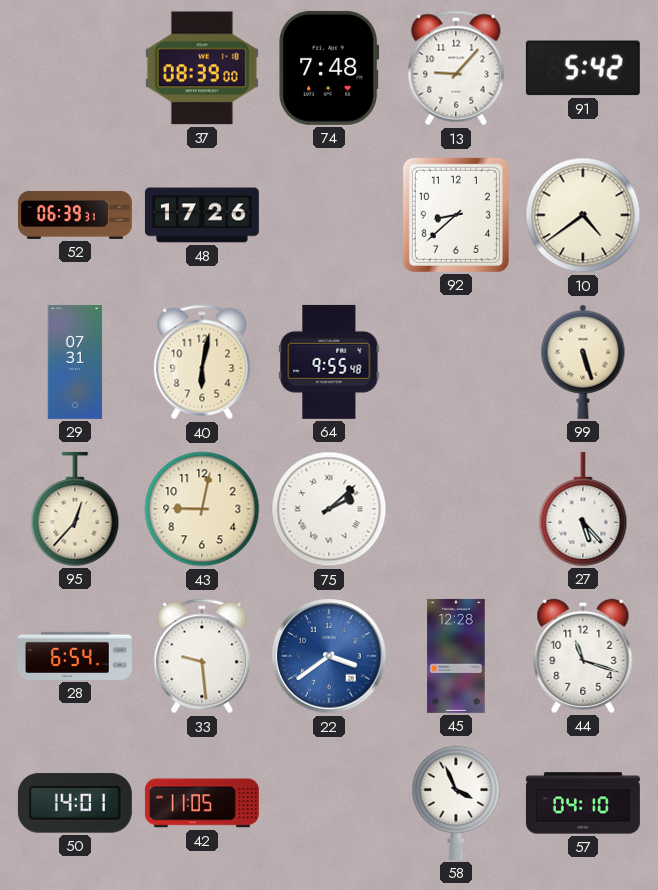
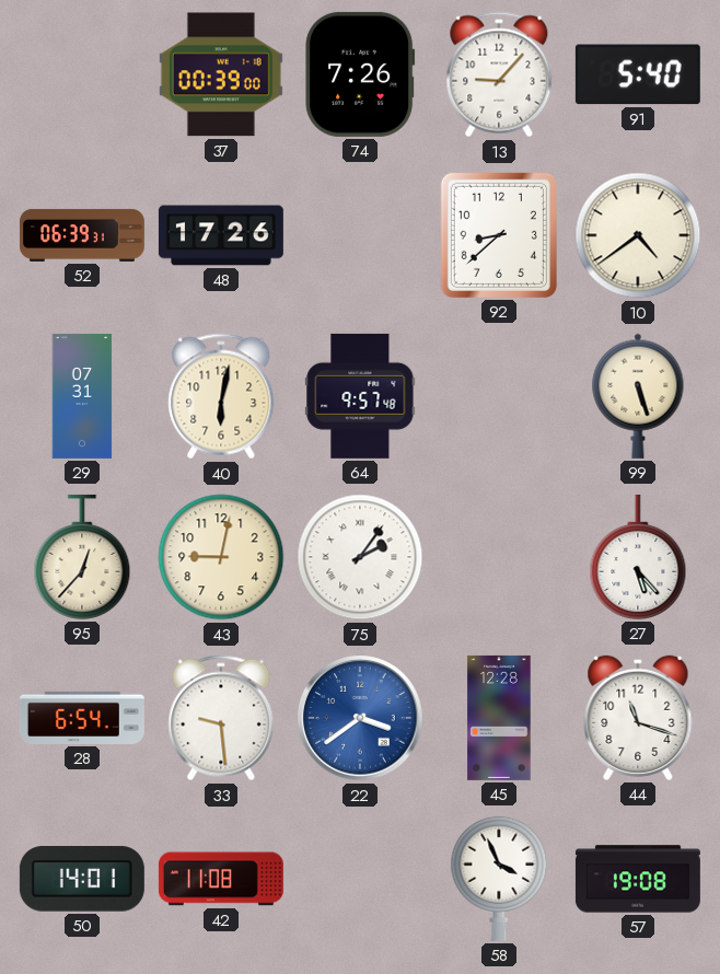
37: 08:39 -> 00:39 (221, 74)
74: 7:48 -> 7:26 (360, 74)
91: 5:42 -> 5:40 (638, 74)
64: 9:55 -> 9:57 (360, 396)
75: 2:08 -> 2:06 (360, 557)
42: 11:05 -> 11:08 (221, 879)
57: 04:10 -> 19:08 (638, 879)
